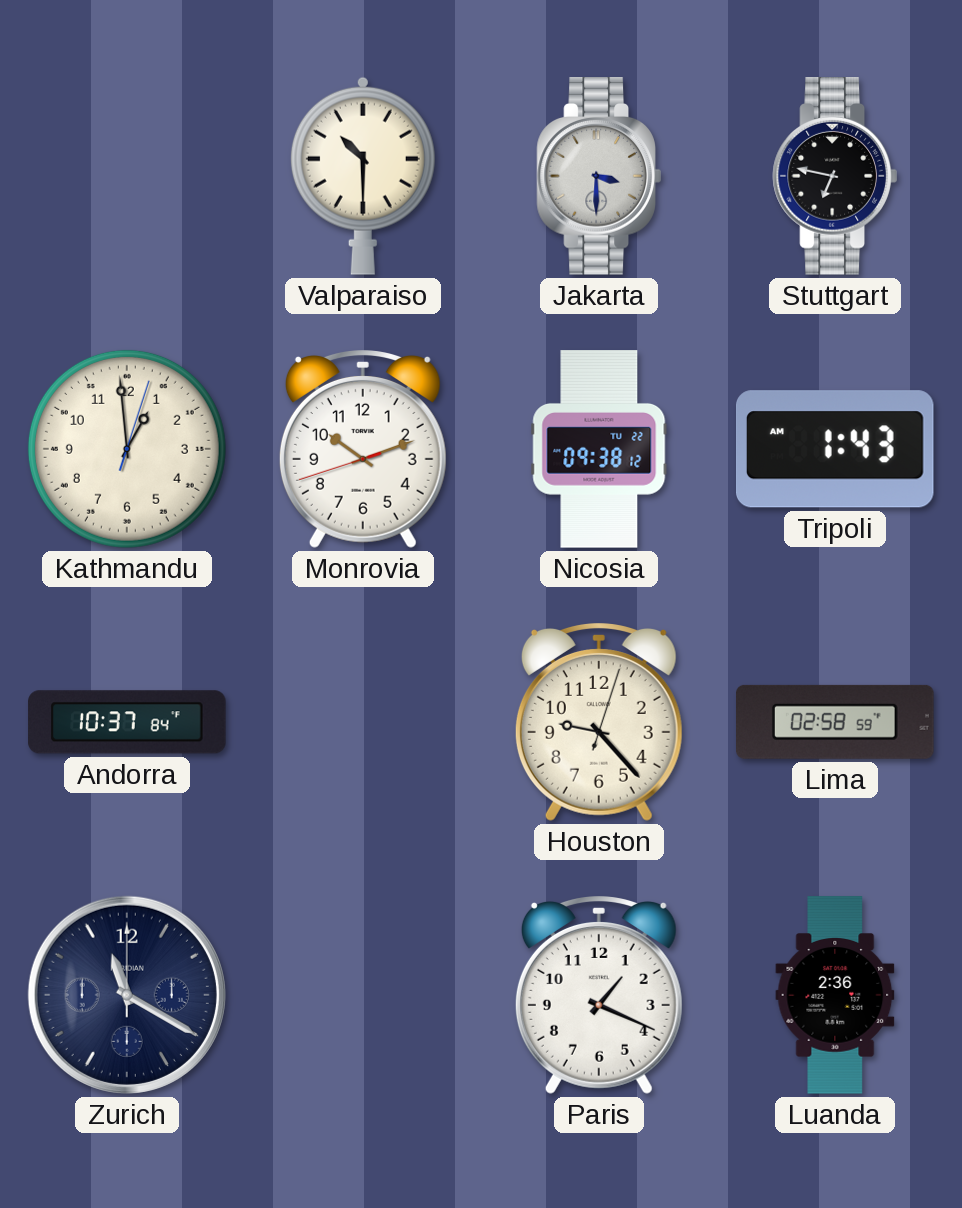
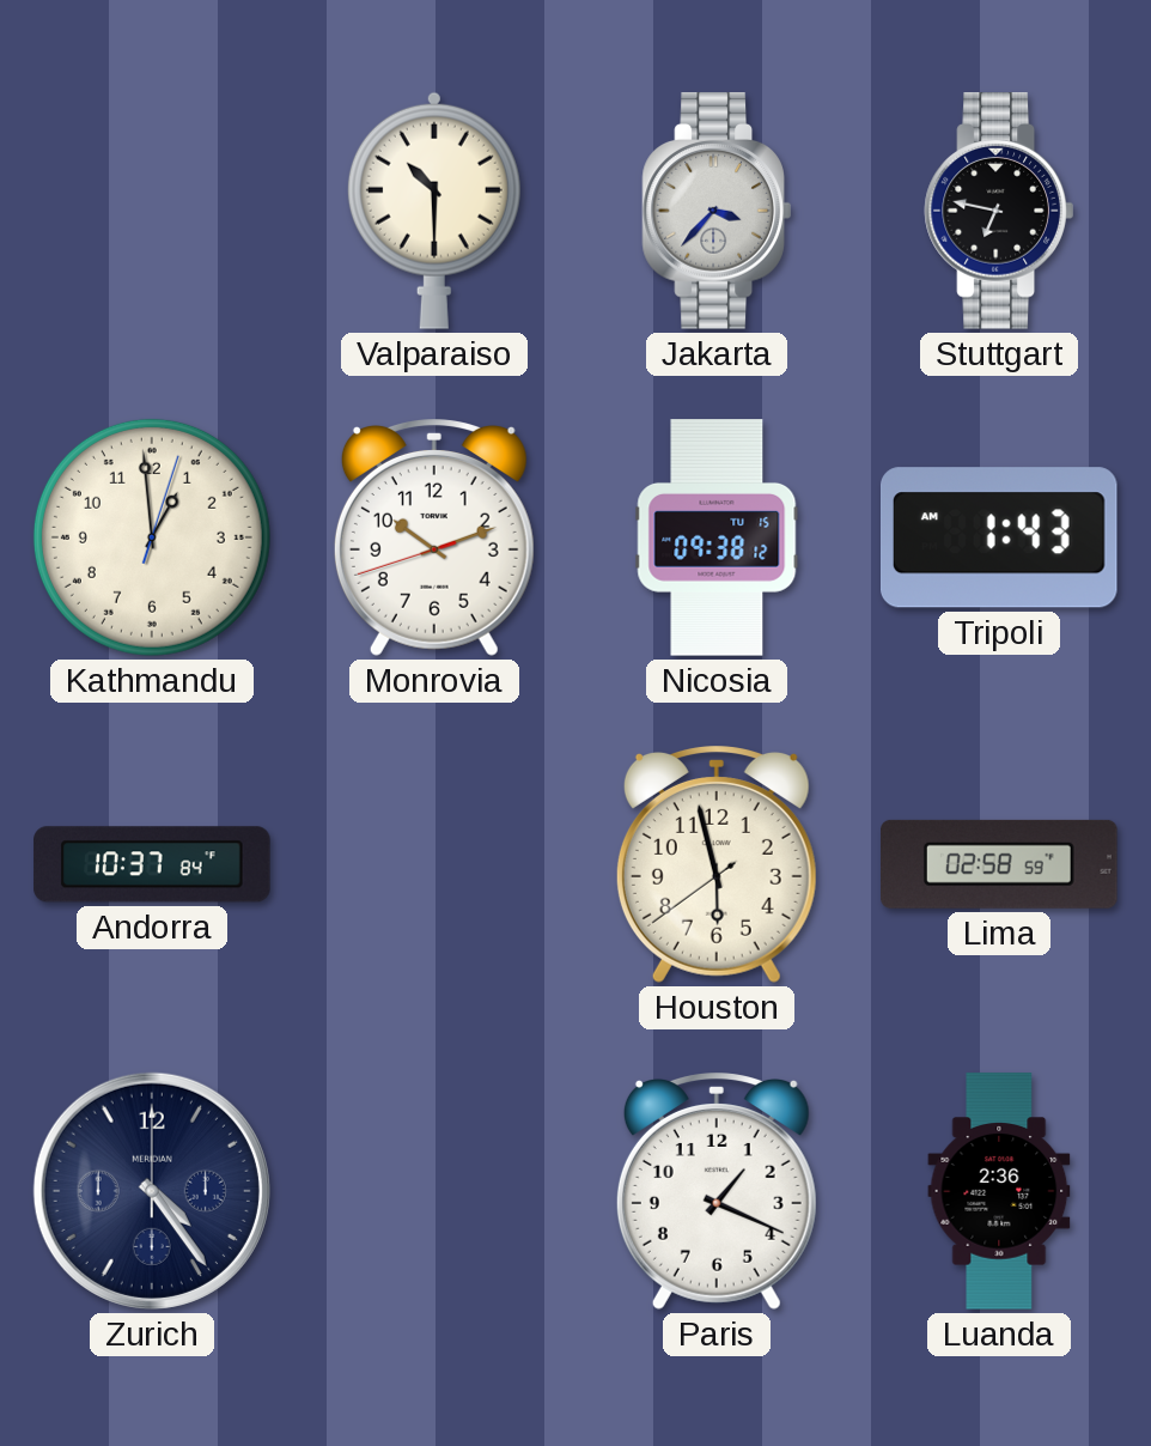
Jakarta: 3:30 -> 3:37 (717, 211)
Nicosia date: TU 22 -> TU 15 (717, 537)
Houston: 9:23 -> 5:57 (717, 864)
Zurich: 11:20 -> 4:24 (152, 1191)
